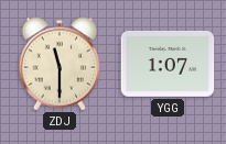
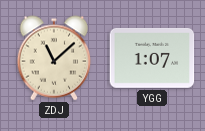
ZDJ: 11:30 -> 11:08 (54, 58)
